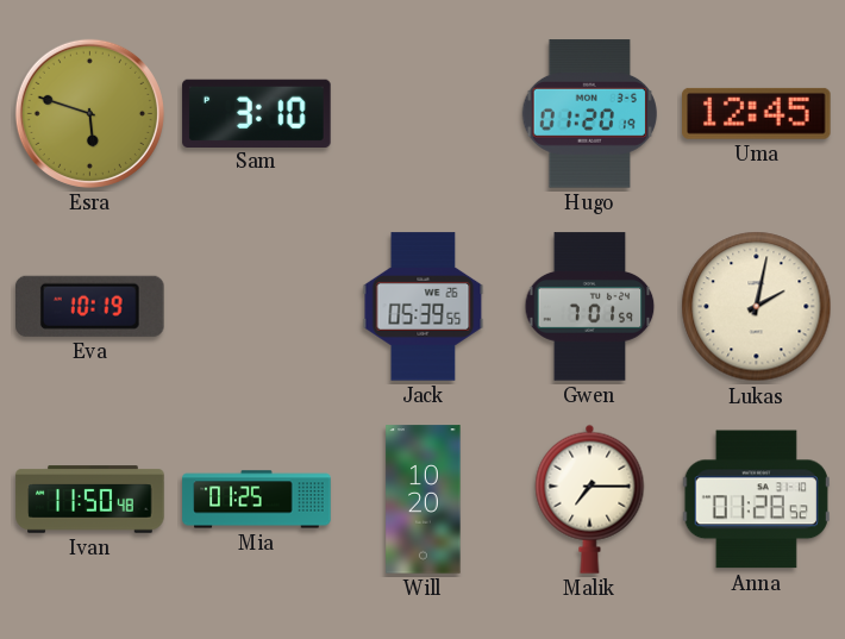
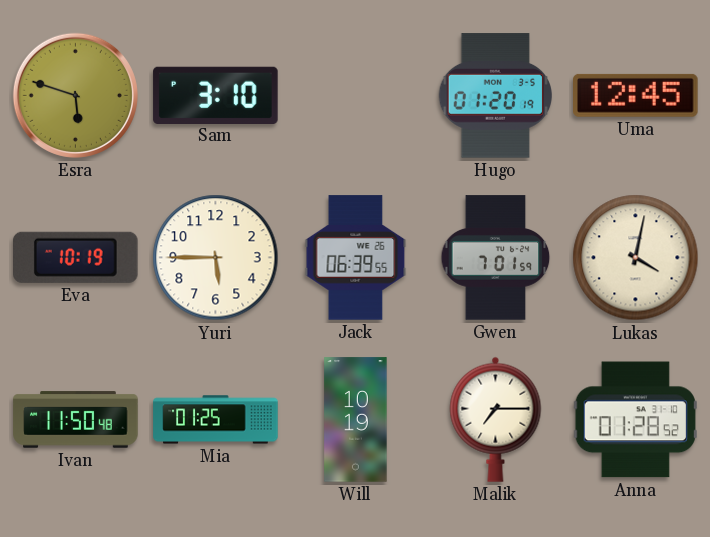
Yuri: none -> 5:45 (216, 258)
Jack: 05:39 -> 06:39 (356, 258)
Lukas: 2:02 -> 4:02 (636, 258)
Will: 10:20 -> 10:19 (356, 420)
